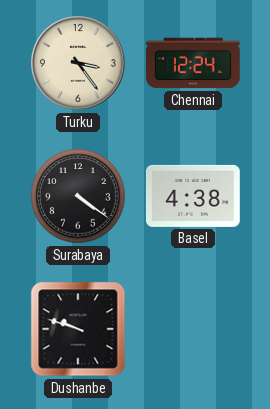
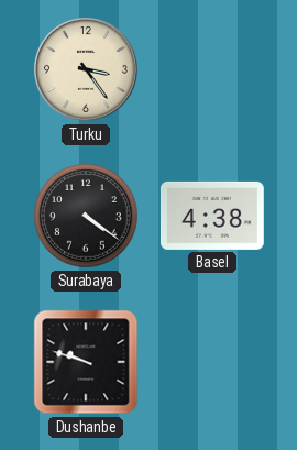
Chennai: 12:24 -> none (193, 63)
